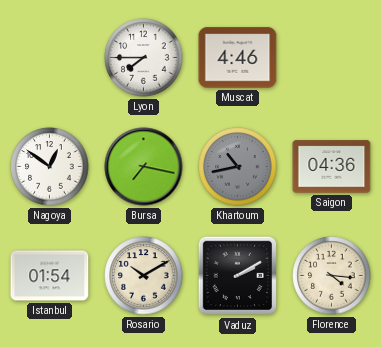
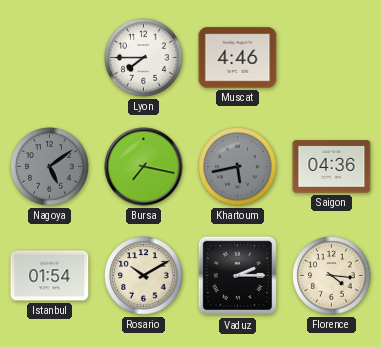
Nagoya: 12:51 -> 5:09 (50, 167)
Nagoya dial: white -> grey (50, 167)
Khartoum: 10:43 -> 5:43 (238, 167)
Vaduz: 2:10 -> 2:15 (238, 276)
